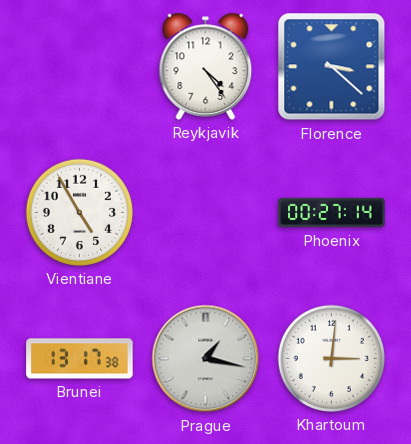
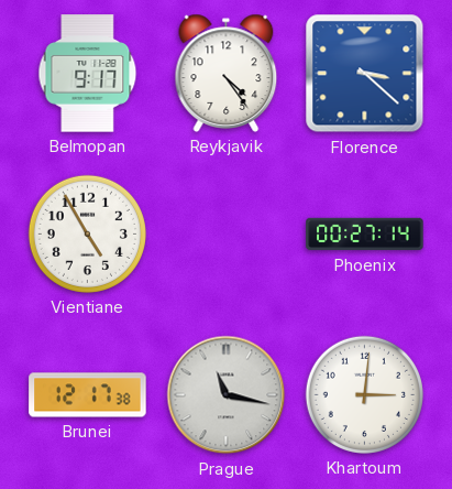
Belmopan: none -> 9:17 (88, 74)
Brunei: 13:17 -> 12:17 (88, 395)
Prague: 1:17 -> 11:17 (227, 395)
